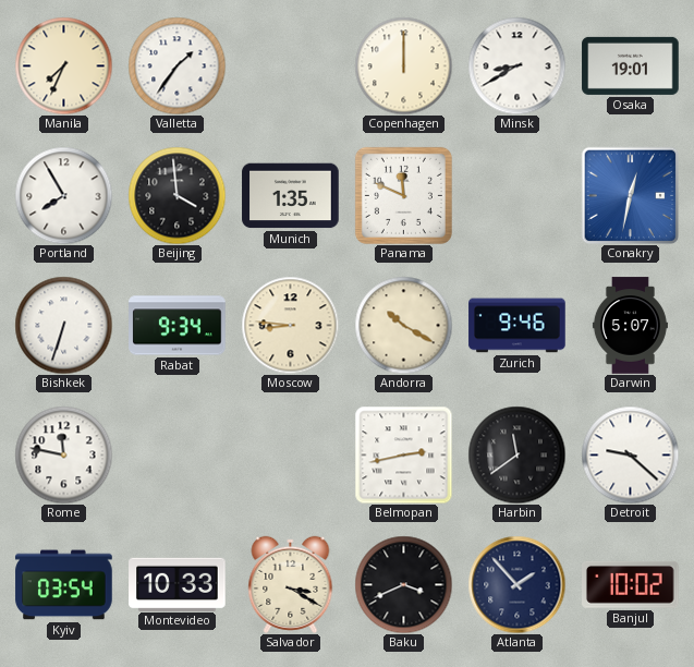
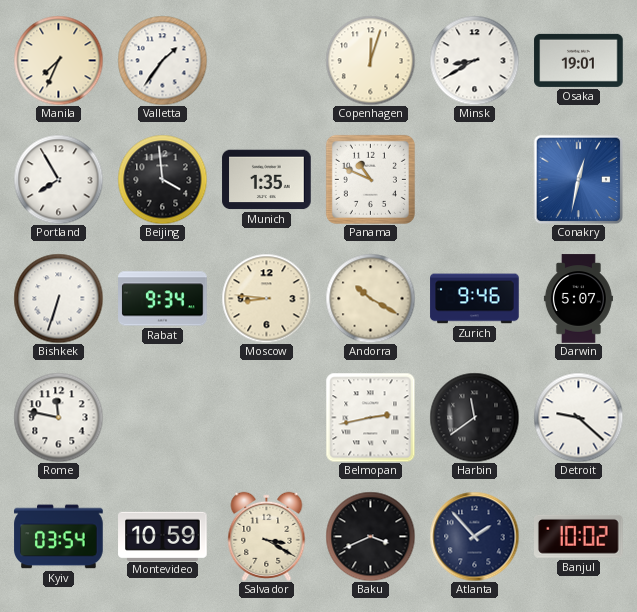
Copenhagen: 12:00 -> 12:03 (370, 60)
Panama: 11:49 -> 10:49 (370, 179)
Montevideo: 10:33 -> 10:59 (163, 536)
